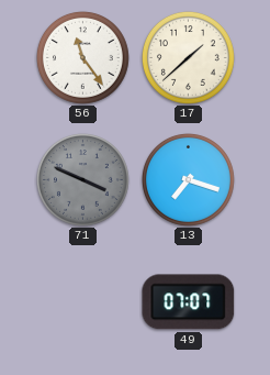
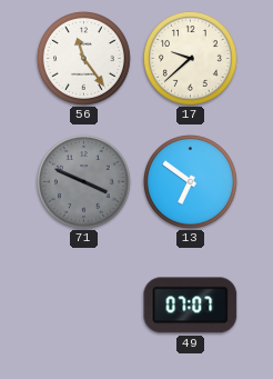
17: 1:38 -> 9:38 (190, 58)
13: 7:18 -> 6:51 (190, 181)
